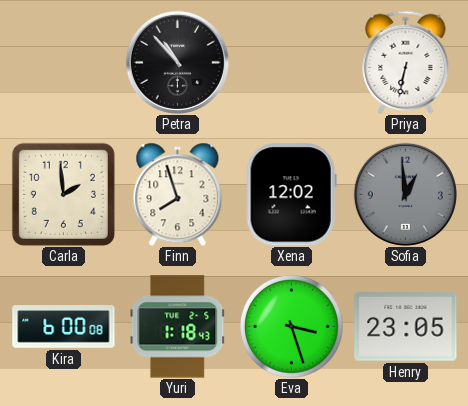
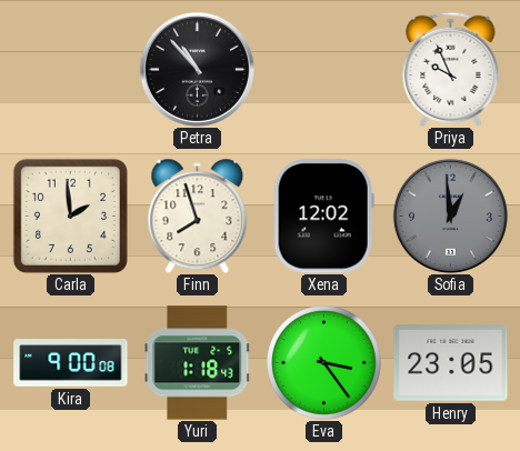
Priya: 6:32 -> 9:56 (451, 69)
Kira: 6:00 -> 9:00 (71, 363)
Eva: 3:27 -> 3:24 (324, 363)
